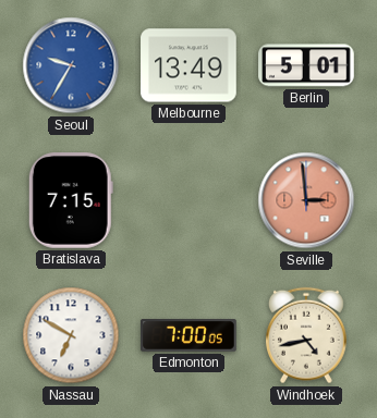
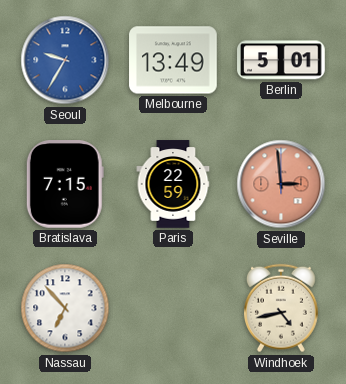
Paris: none -> 22:59 (173, 184)
Nassau: 6:50 -> 6:53 (65, 308)
Edmonton: 7:00 -> none (188, 336)
